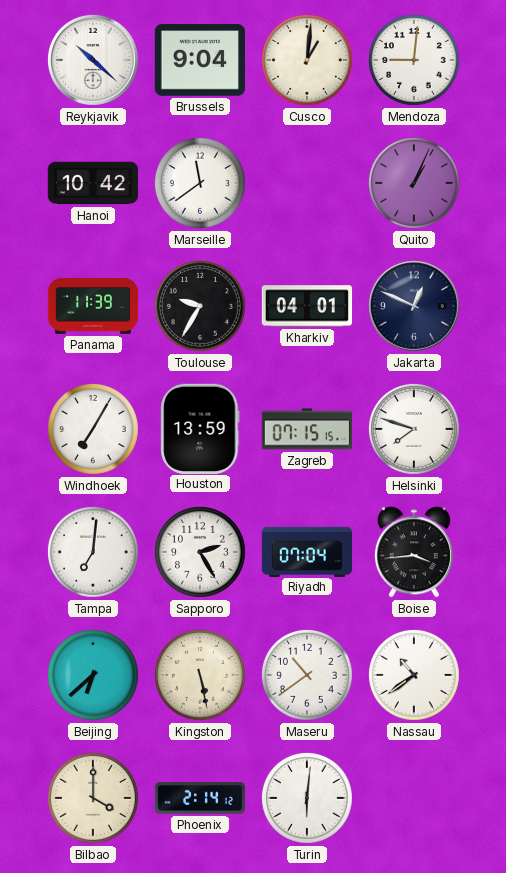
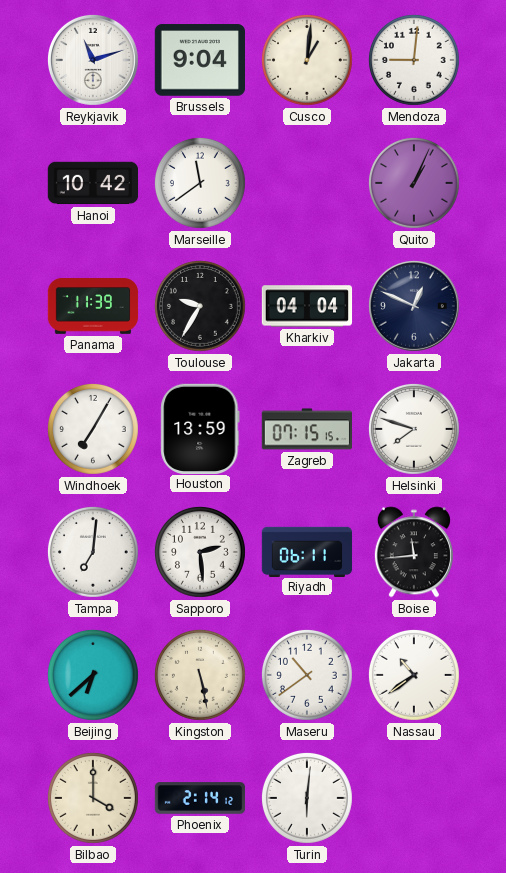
Reykjavik: 10:22 -> 11:12 (93, 60)
Kharkiv: 04:01 -> 04:04 (307, 306)
Sapporo: 2:25 -> 2:29 (200, 552)
Riyadh: 07:04 -> 06:11 (307, 551)
Boise: 3:44 -> 11:44 (414, 552)
